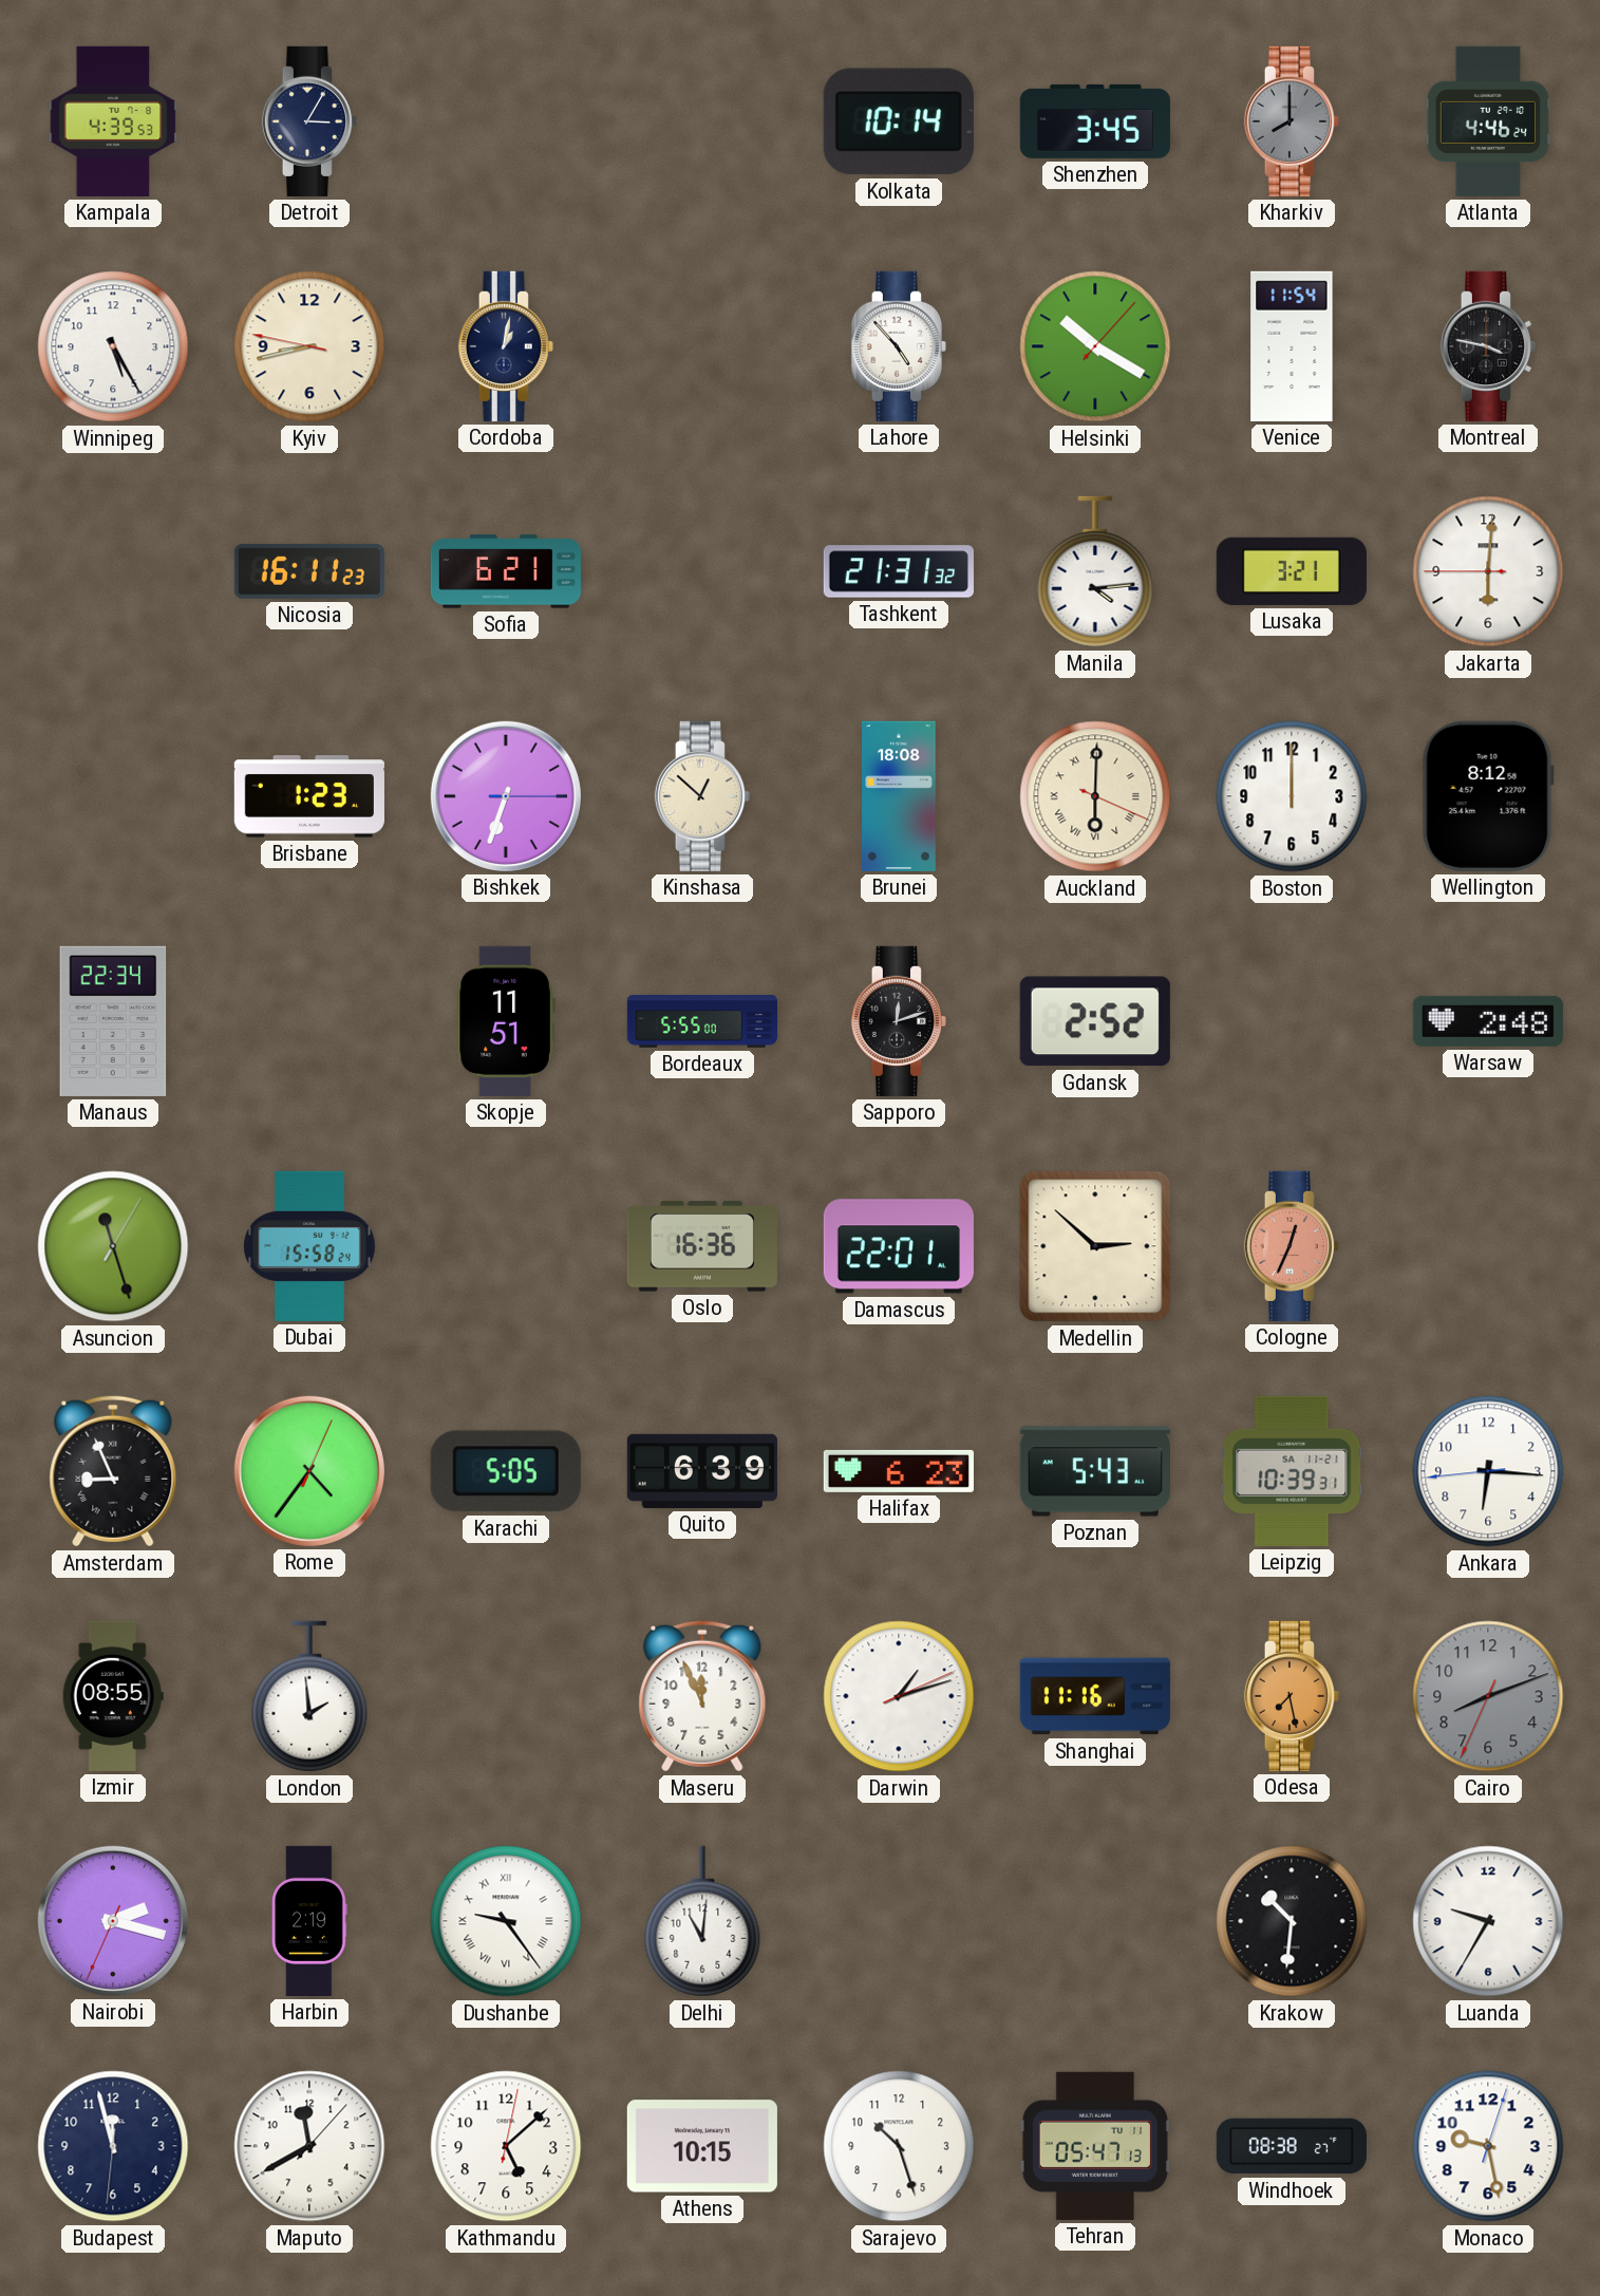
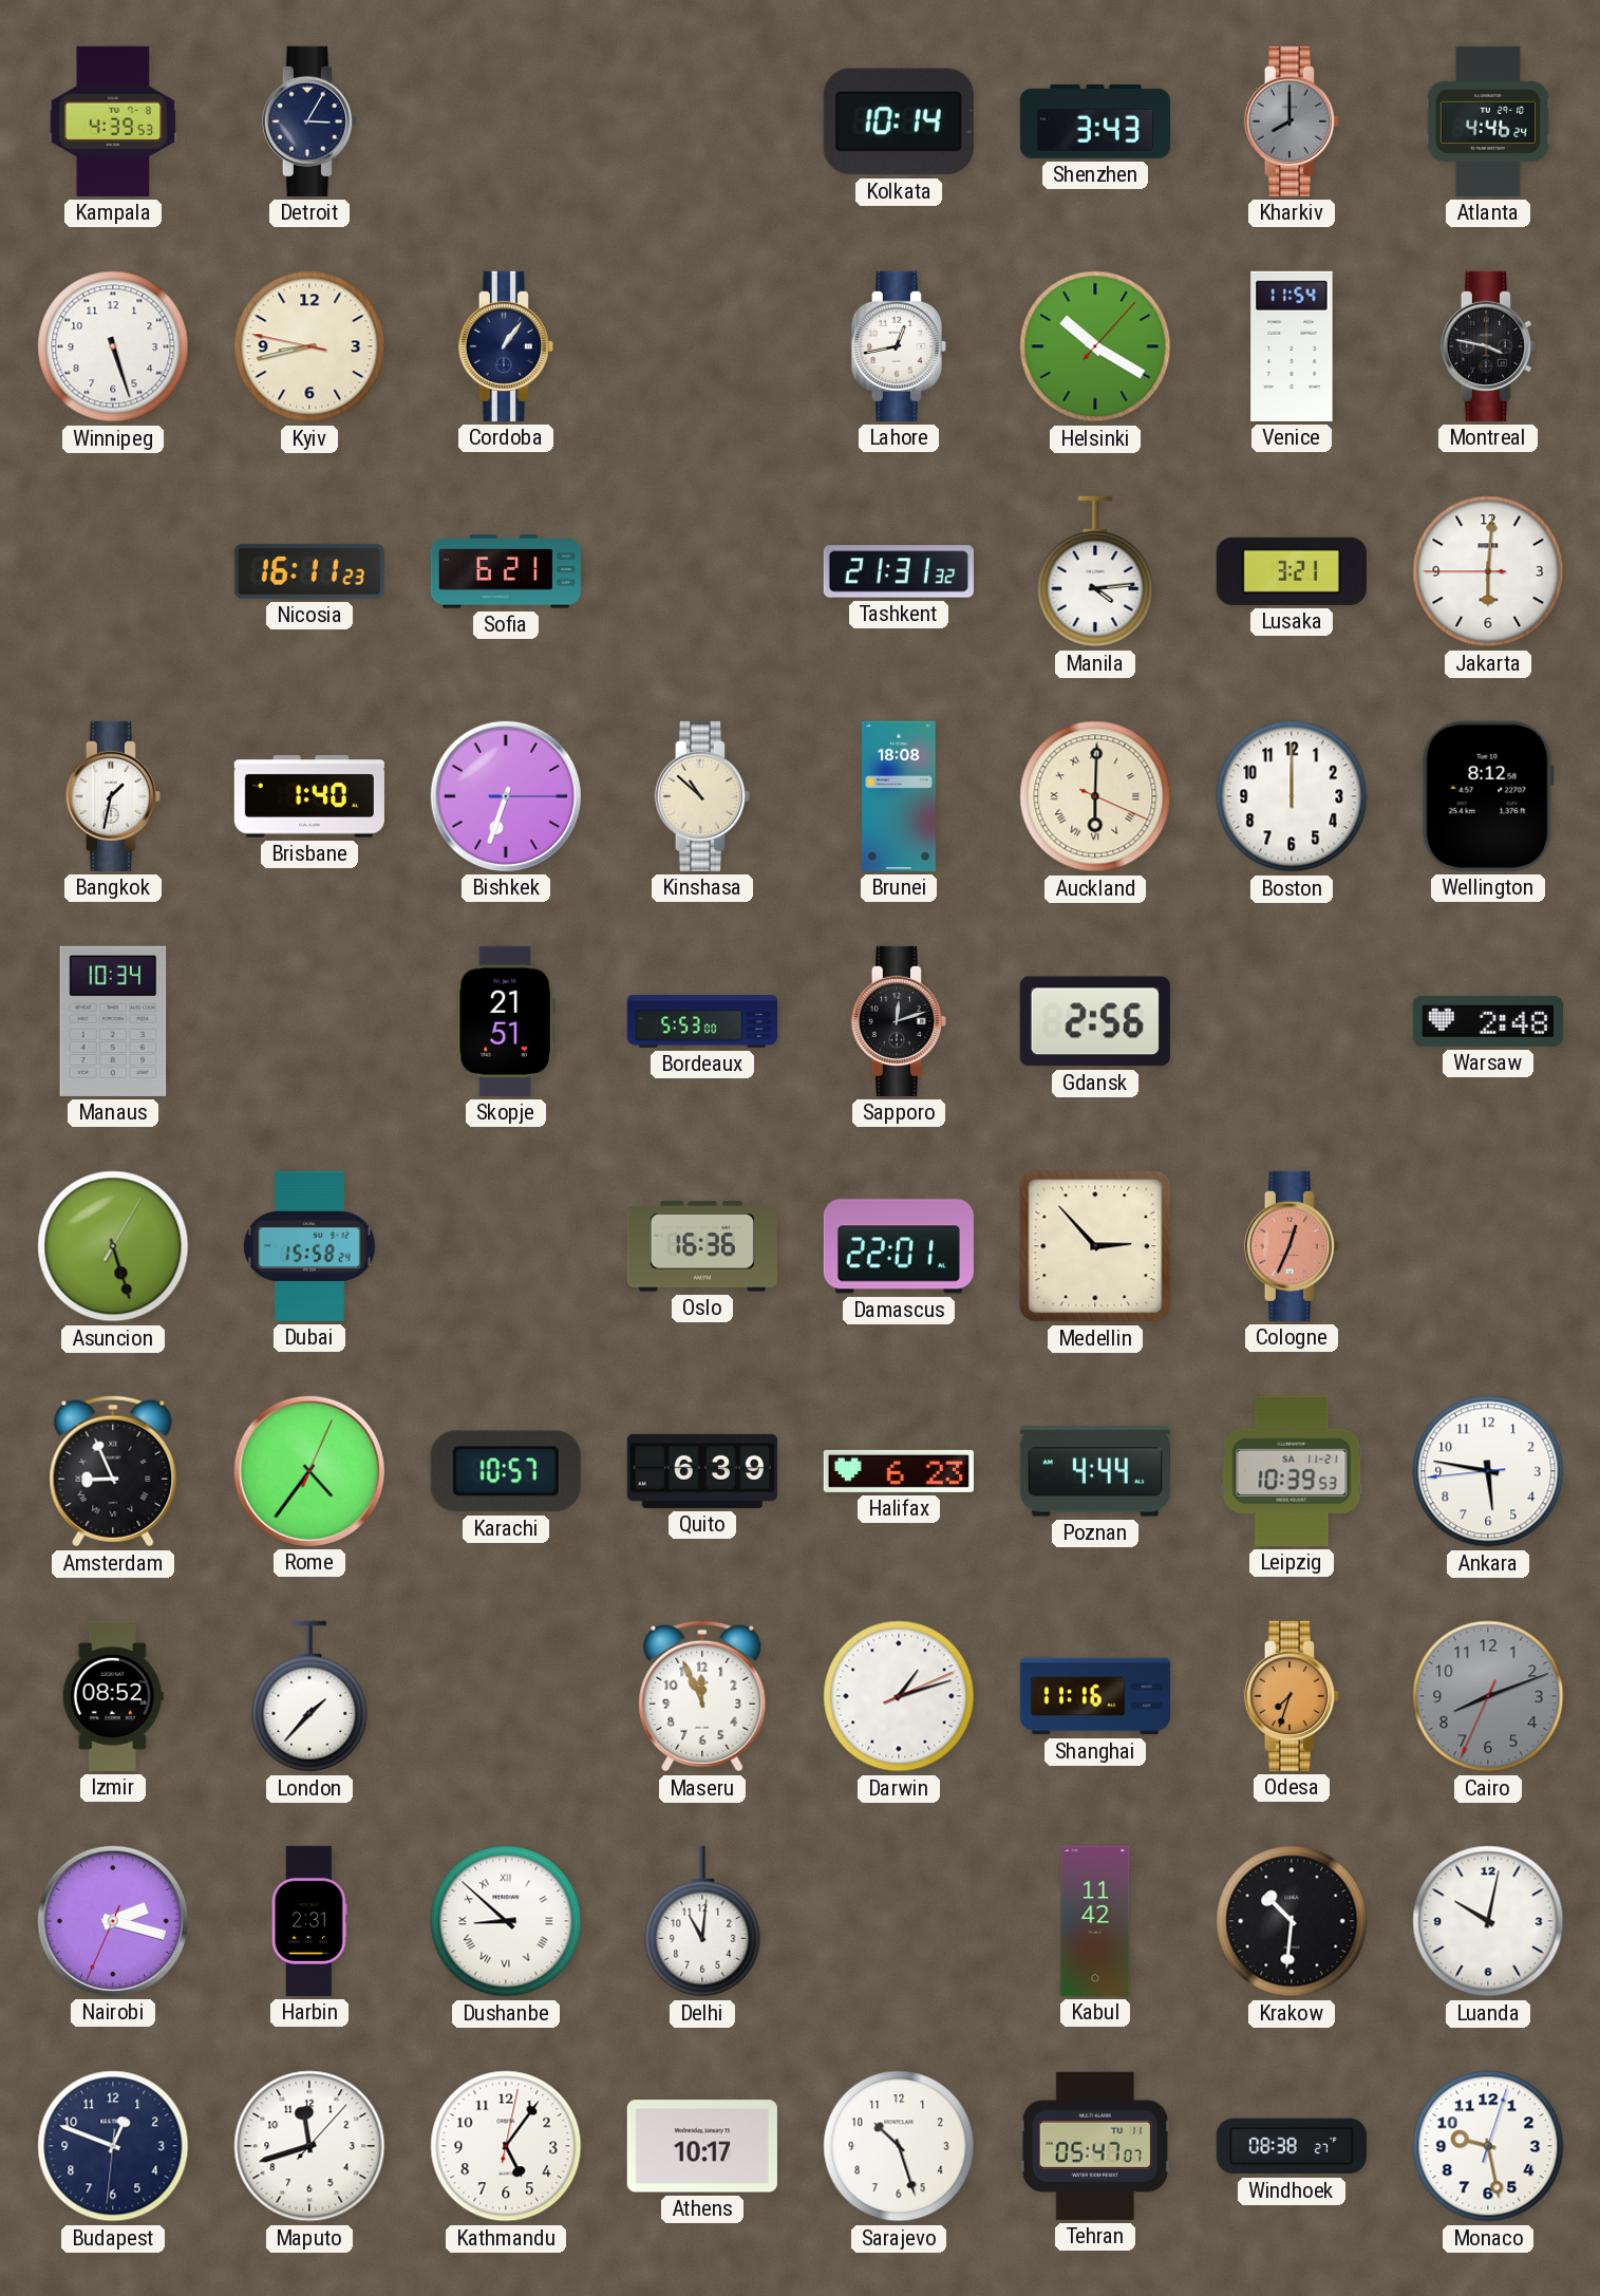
Shenzhen: 3:45 -> 3:43 (1095, 121)
Winnipeg: 5:25 -> 5:27 (113, 346)
Cordoba: 1:02 -> 1:06 (506, 346)
Lahore: 4:53 -> 12:43 (899, 346)
Bangkok: none -> 1:32 (113, 796)
Brisbane: 1:23 -> 1:40 (309, 796)
Kinshasa: 12:52 -> 10:52 (702, 796)
Manaus: 22:34 -> 10:34 (113, 1021)
Skopje: 11:51 -> 21:51 (506, 1021)
Bordeaux: 5:55 -> 5:53 (701, 1021)
Gdansk: 2:52 -> 2:56 (1095, 1021)
Asuncion: 11:27 -> 5:27 (113, 1246)
Medellin: 2:52 -> 2:53 (1095, 1246)
Karachi: 5:05 -> 10:57 (506, 1471)
Poznan: 5:43 -> 4:44 (1095, 1471)
Leipzig: 10:39:31 -> 10:39:53 (1292, 1471)
Ankara: 6:15 -> 5:46 (1488, 1471)
Izmir: 08:55 -> 08:52 (113, 1696)
London: 1:59 -> 1:37 (309, 1696)
Odesa: 7:28 -> 7:33 (1292, 1696)
Harbin: 2:19 -> 2:31 (310, 1921)
Dushanbe: 9:24 -> 8:52 (506, 1921)
Kabul: none -> 11:42 (1095, 1921)
Luanda: 9:35 -> 10:02 (1488, 1921)
Budapest: 11:57 -> 12:48 (113, 2146)
Maputo: 11:40 -> 11:42 (309, 2146)
Kathmandu: 5:08 -> 5:06 (506, 2146)
Athens: 10:15 -> 10:17 (702, 2146)
Tehran: 05:47:13 -> 05:47:07 (1095, 2146)
